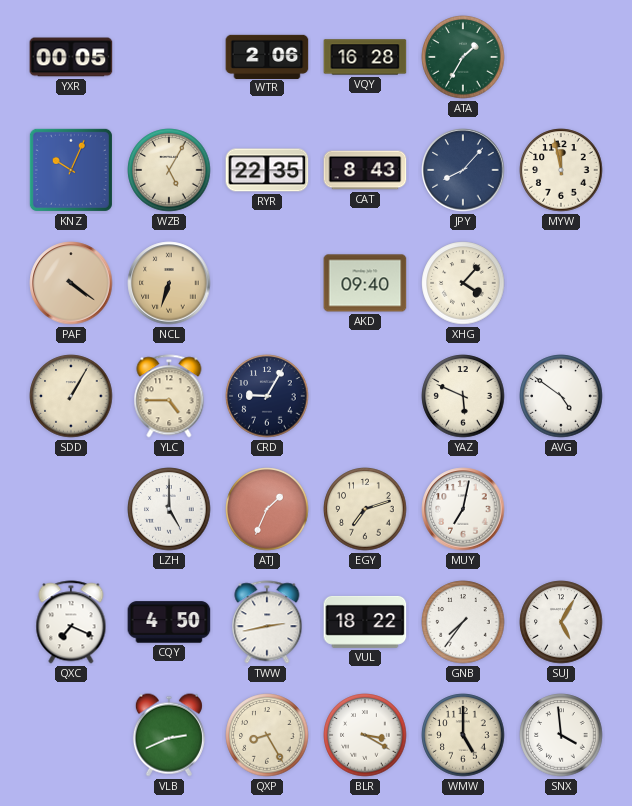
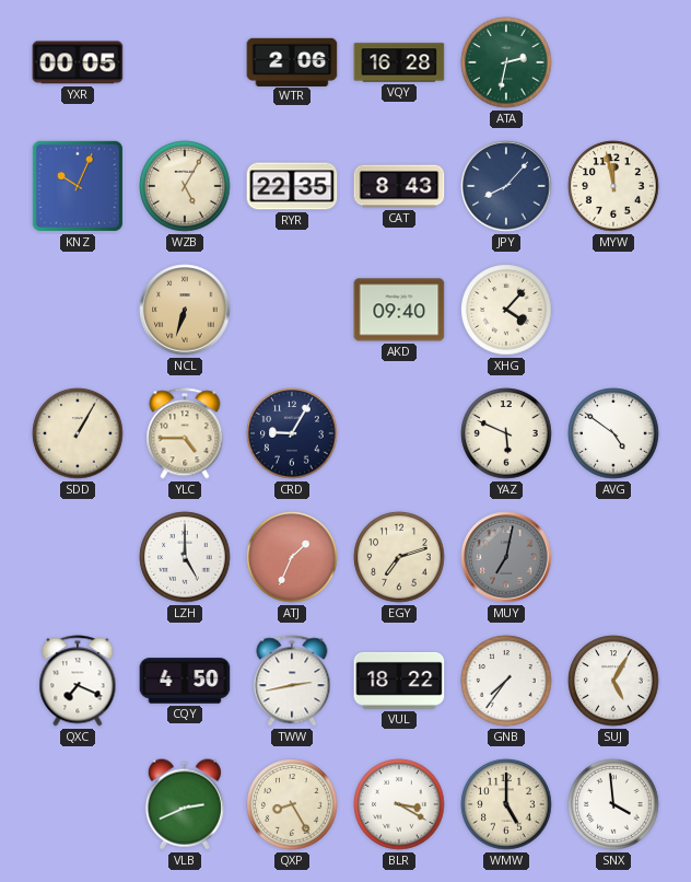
ATA: 1:35 -> 2:32 (506, 62)
PAF: 4:21 -> none (71, 283)
MUY dial: white -> grey (506, 557)
